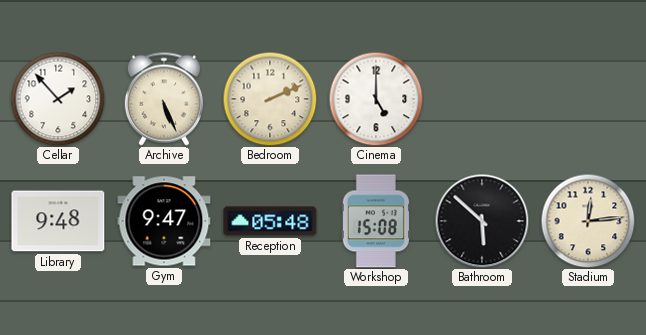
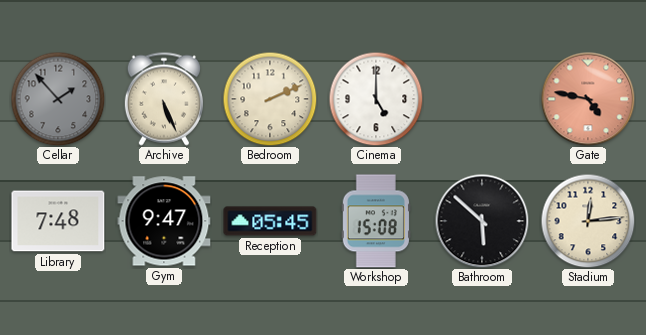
Cellar dial: white -> grey (58, 99)
Gate: none -> 4:47 (588, 99)
Library: 9:48 -> 7:48 (58, 221)
Reception: 05:48 -> 05:45 (270, 221)
